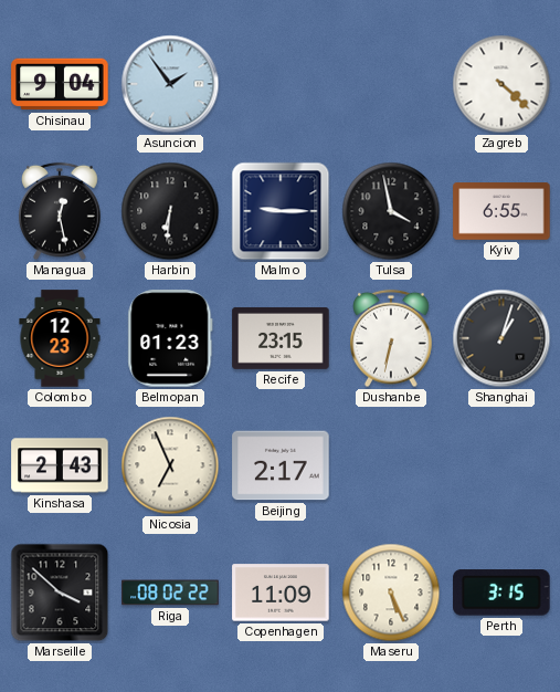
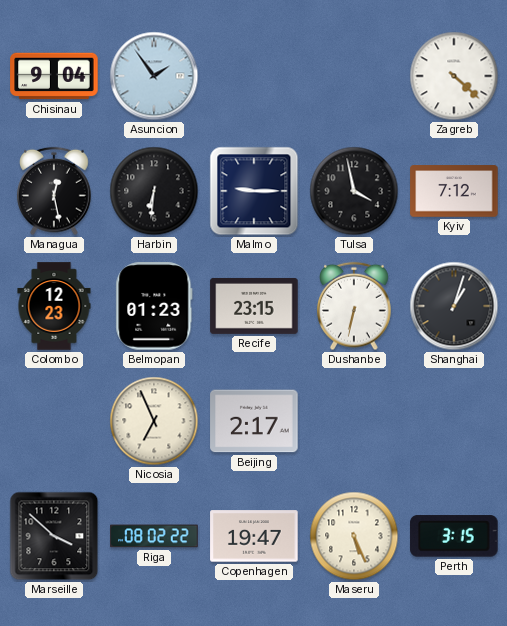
Kyiv: 6:55 -> 7:12 (454, 191)
Kinshasa: 2:43 -> none (60, 465)
Copenhagen: 11:09 -> 19:47 (254, 536)
